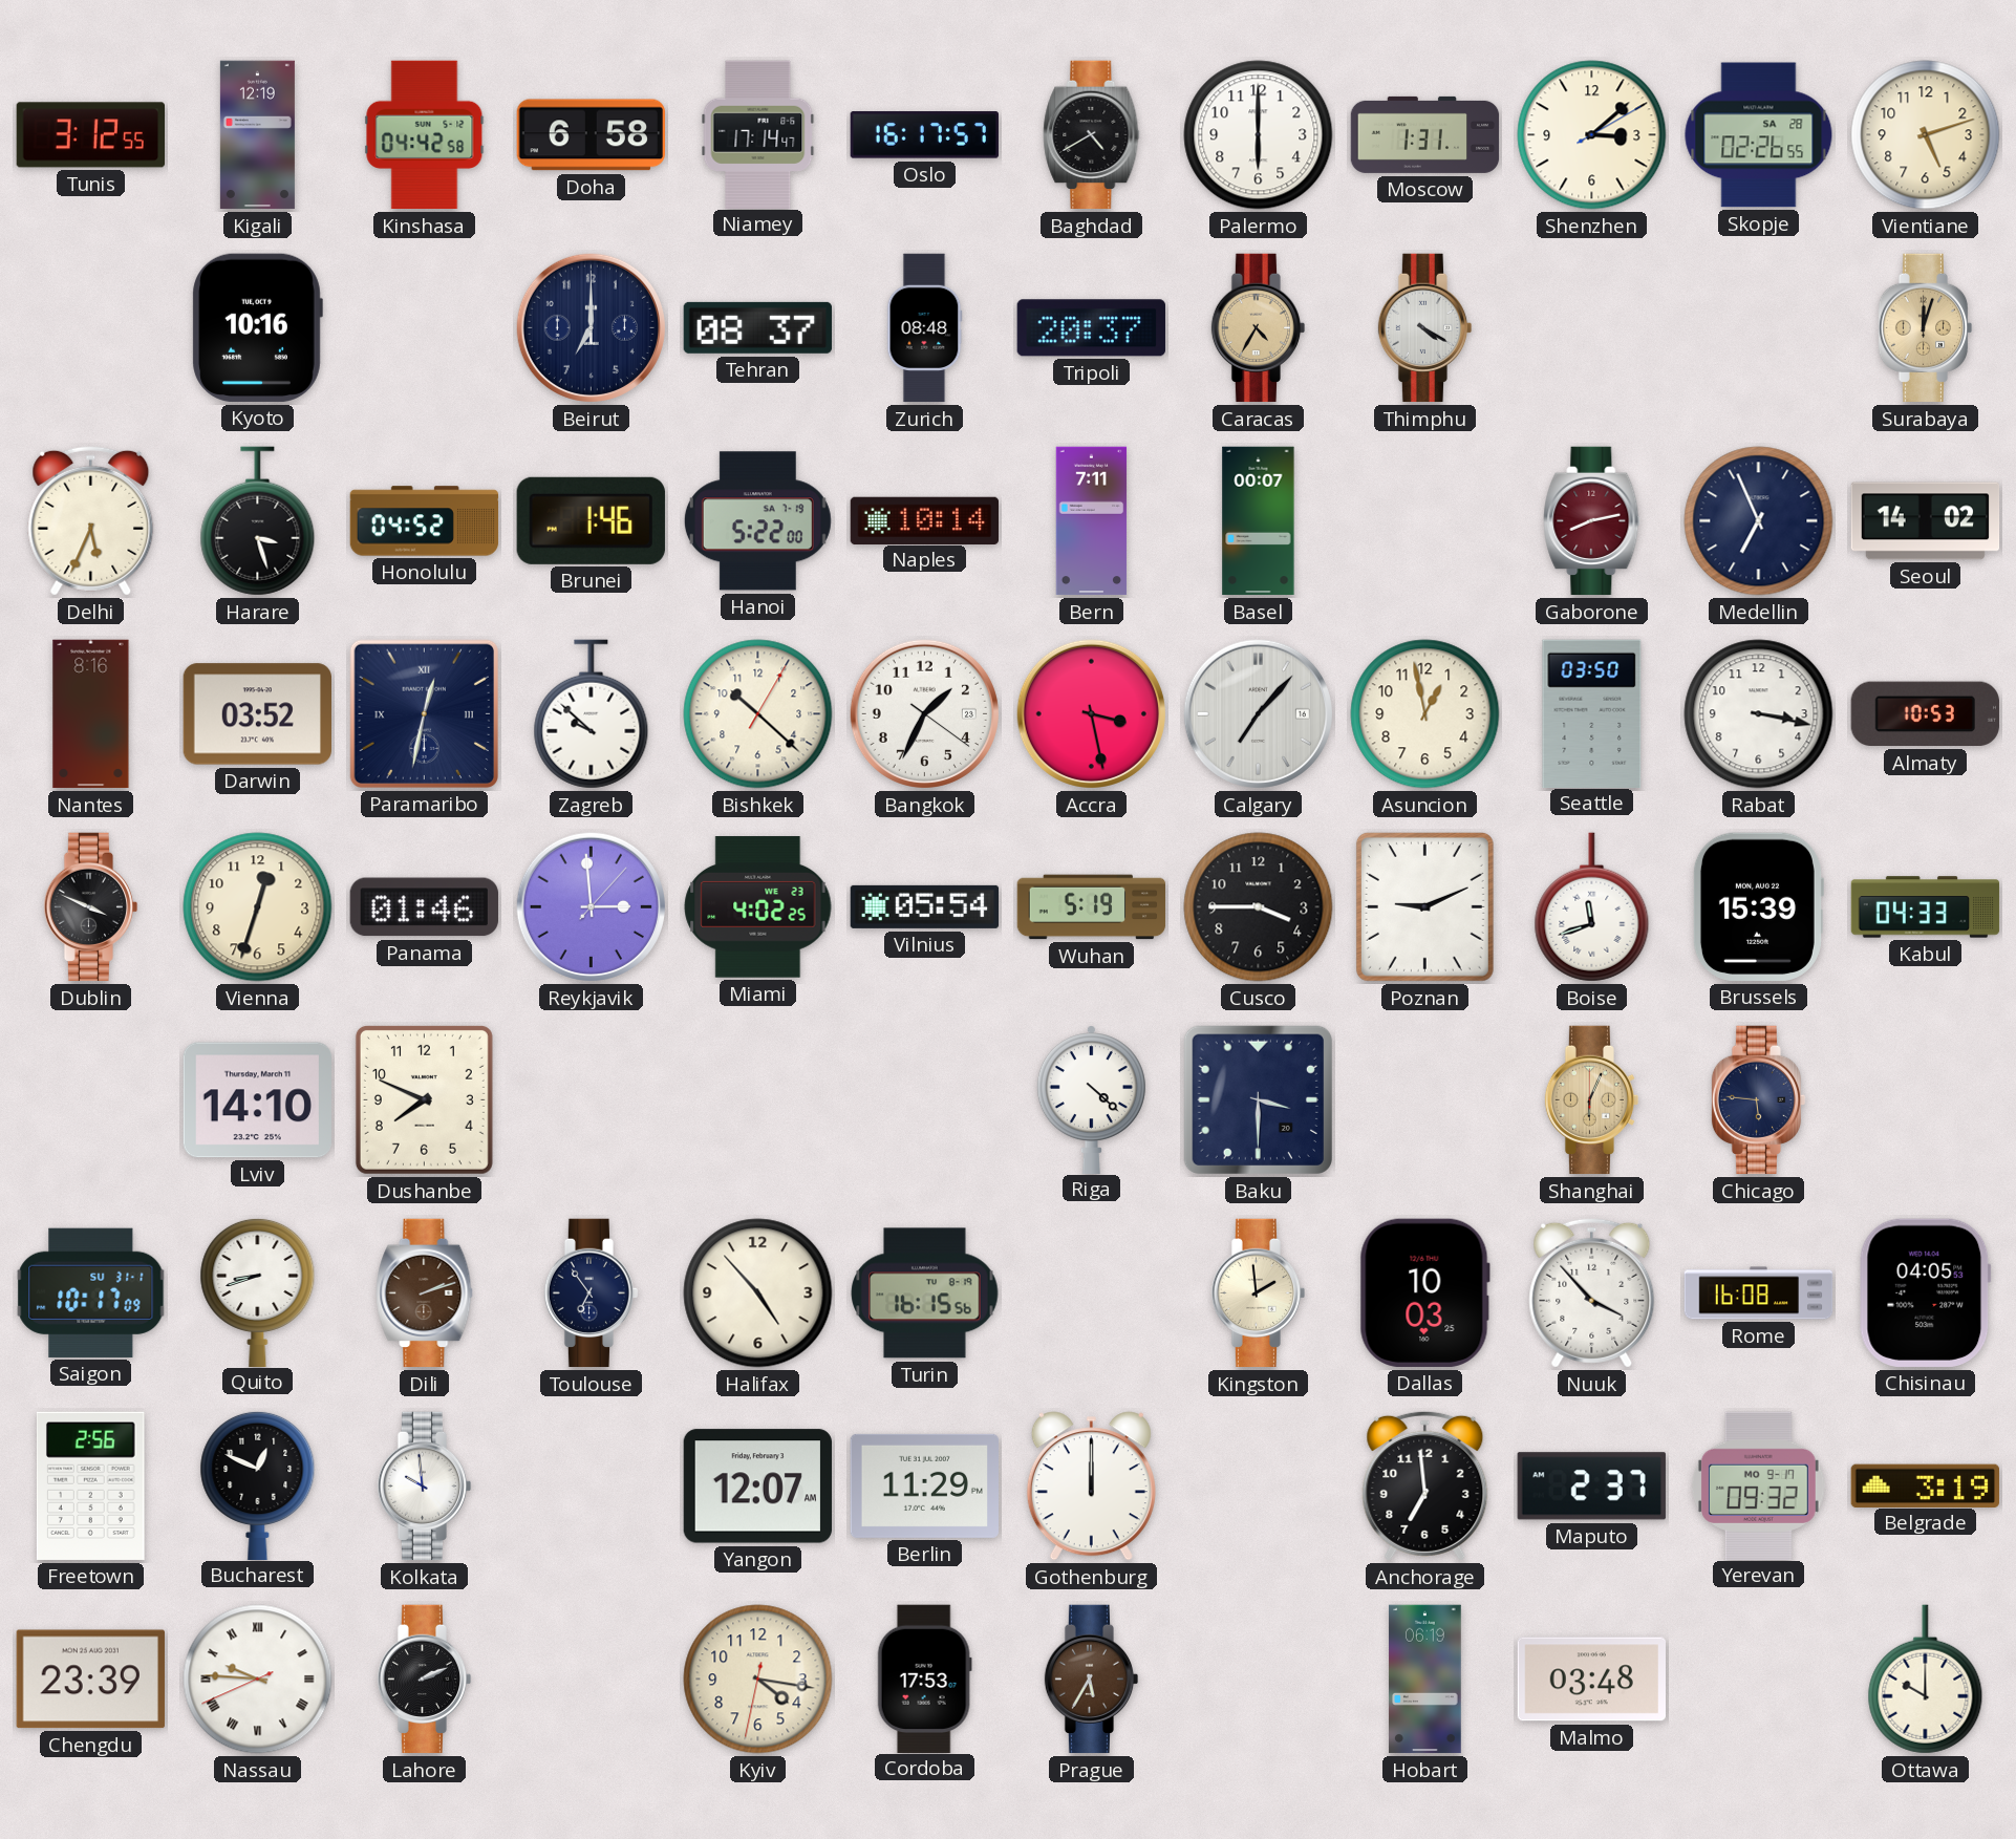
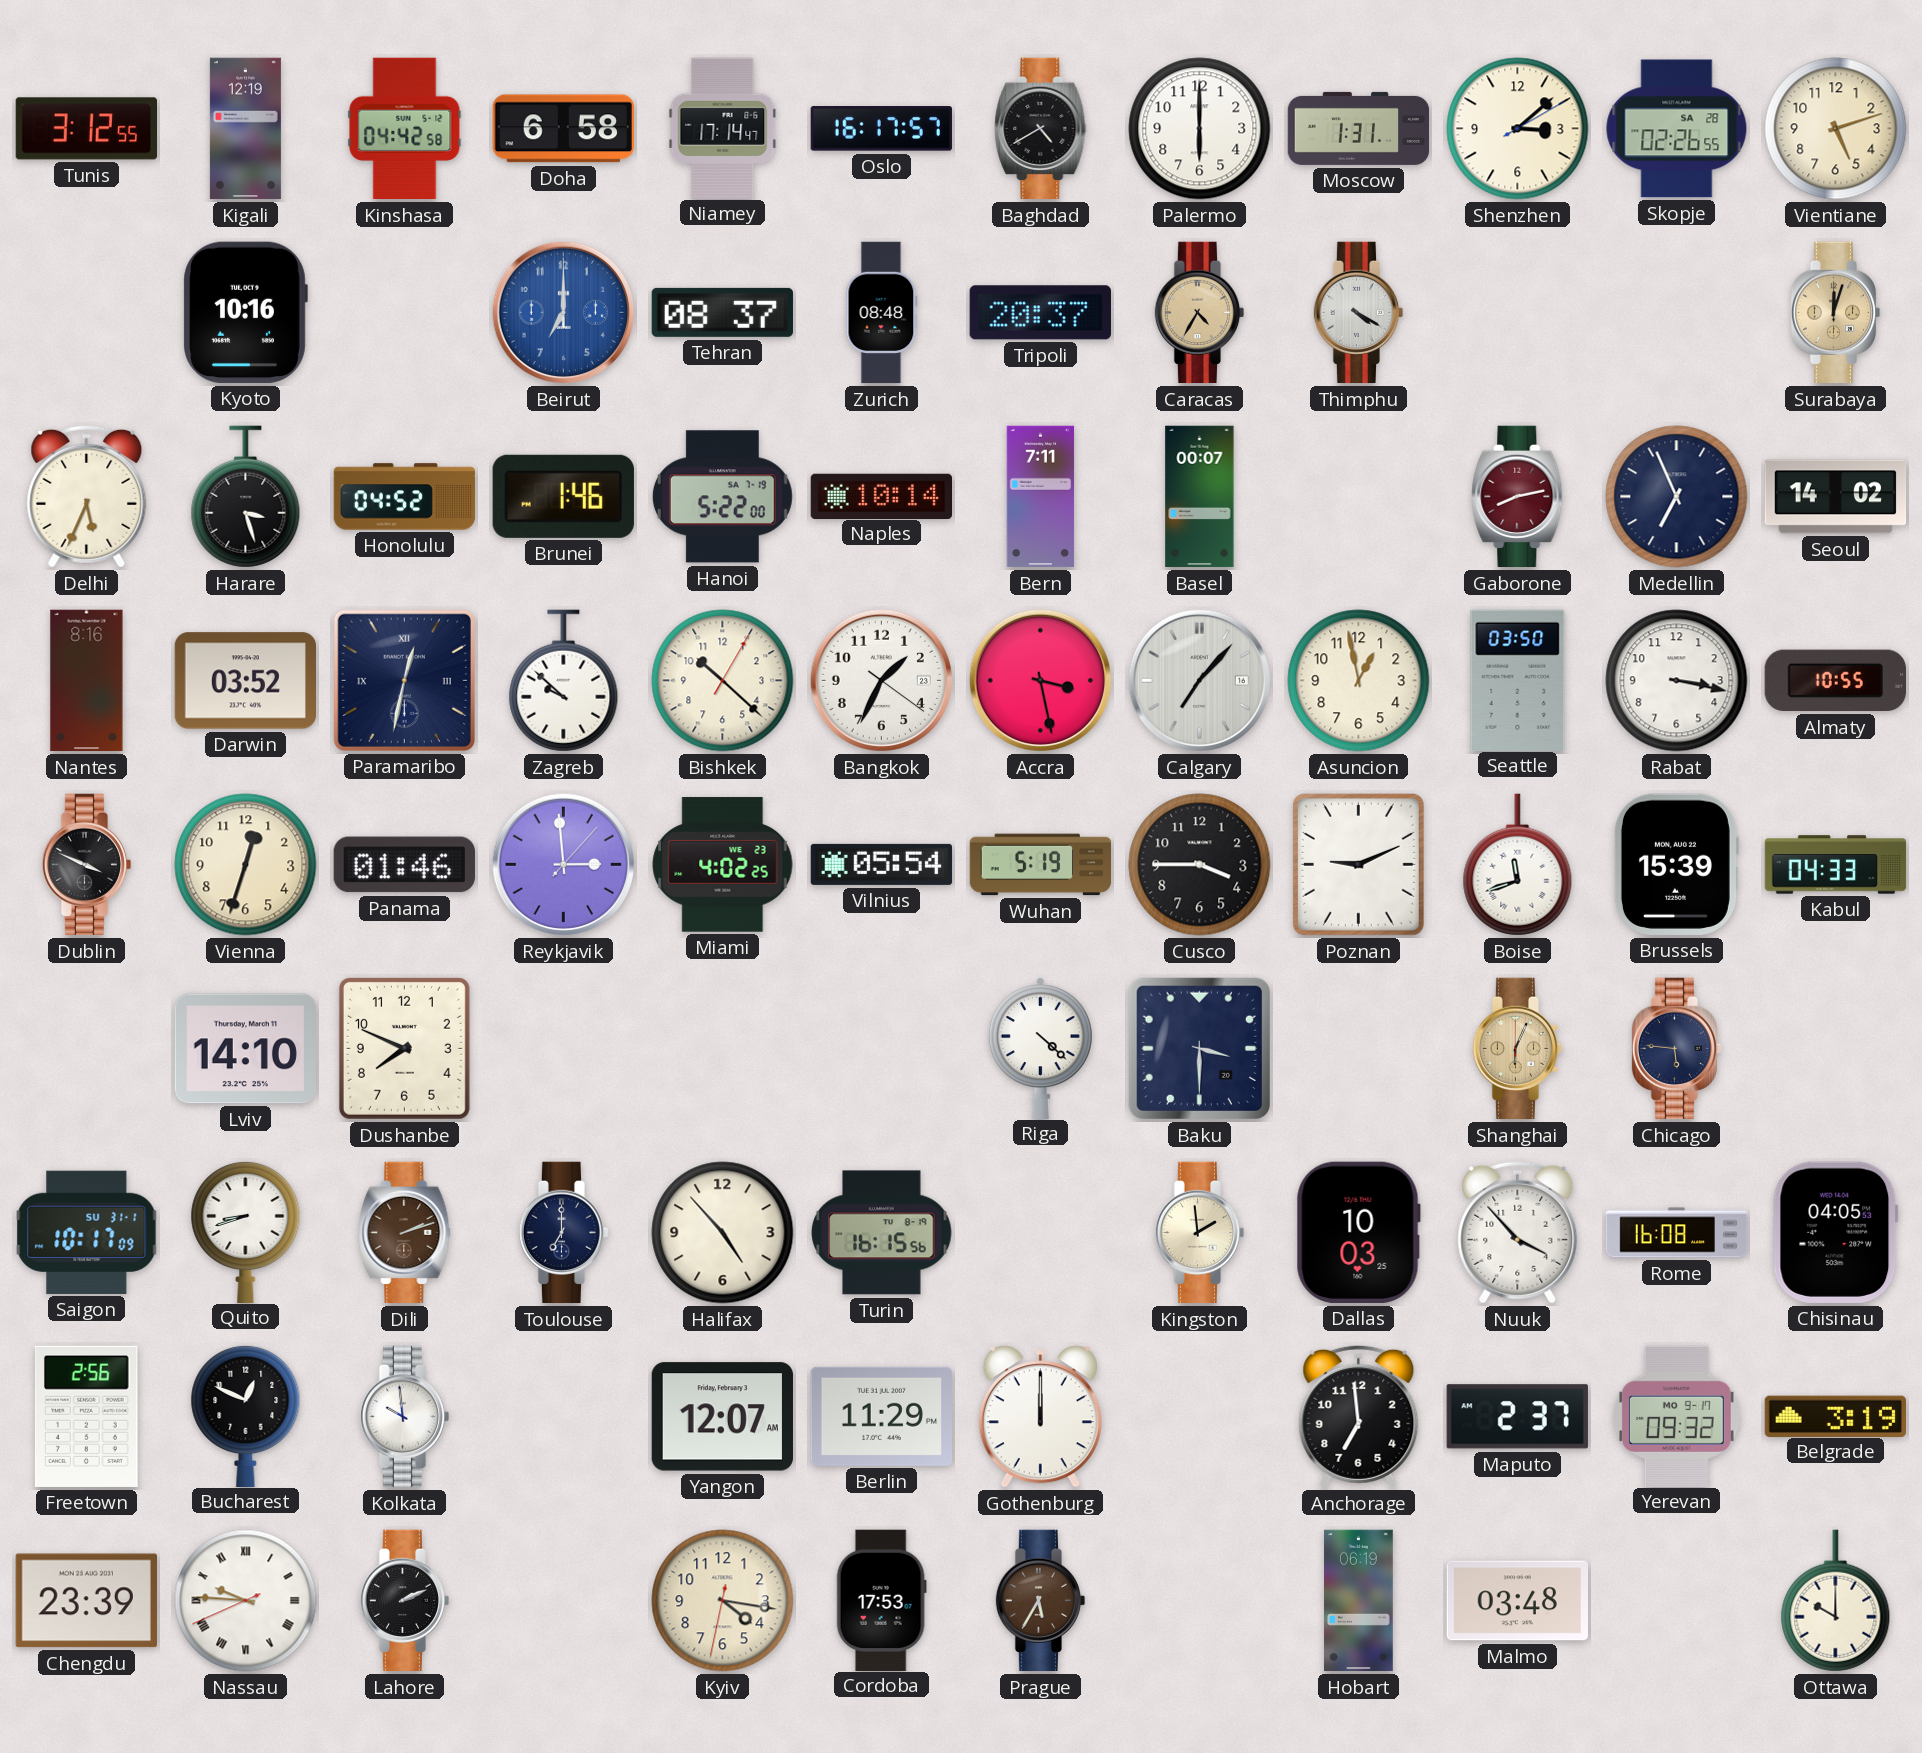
Beirut dial: navy -> blue (563, 312)
Almaty: 10:53 -> 10:55 (1835, 681)
Toulouse: 6:54 -> 7:00 (564, 1233)
